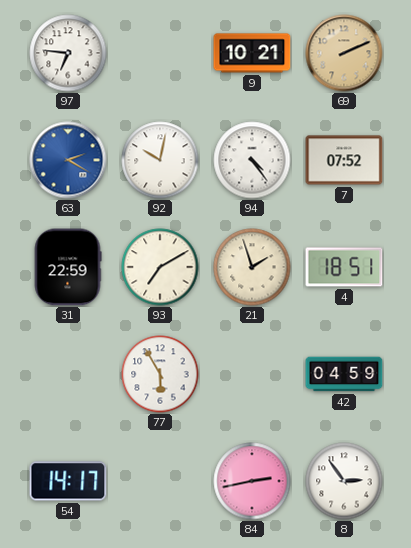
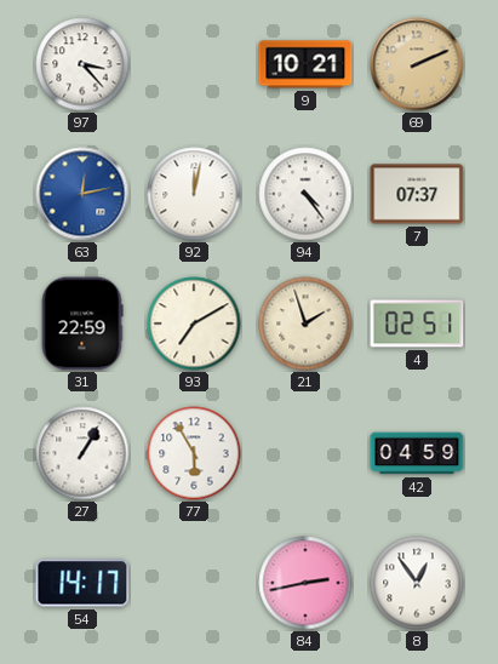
97: 6:46 -> 3:23 (82, 64)
63: 2:20 -> 12:13 (82, 194)
92: 10:02 -> 12:02 (194, 194)
7: 07:52 -> 07:37 (417, 194)
4: 18:51 -> 02:51 (417, 324)
27: none -> 1:05 (82, 453)
8: 2:54 -> 12:54 (417, 583)
